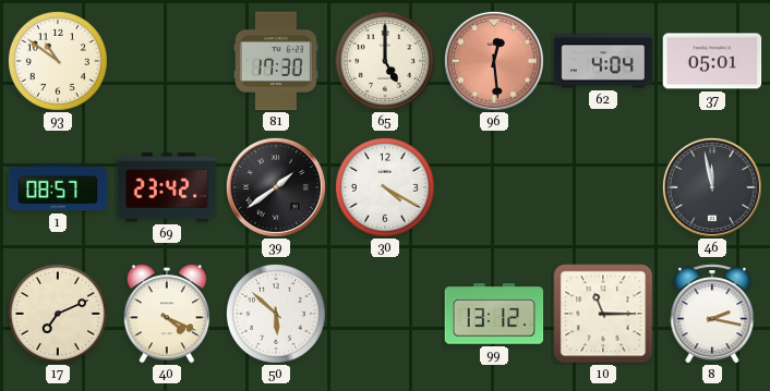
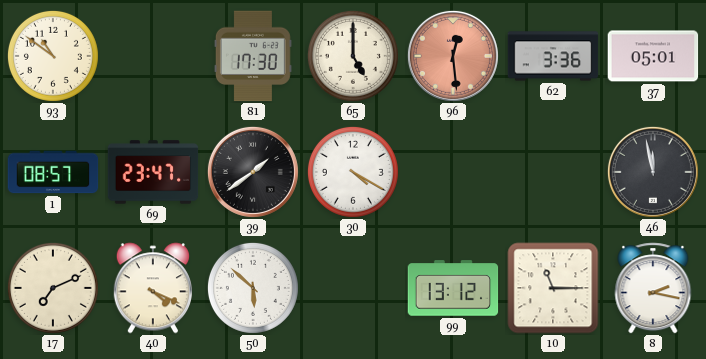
62: 4:04 -> 3:36 (553, 56)
69: 23:42 -> 23:47 (153, 172)
